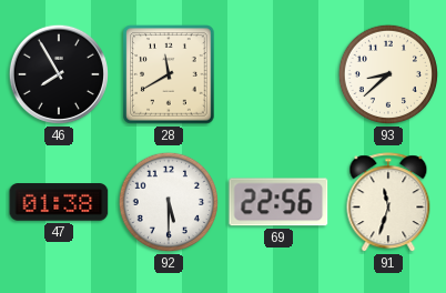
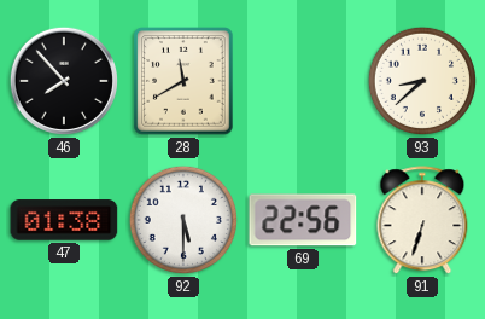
46: 7:55 -> 7:53 (64, 81)
91: 11:33 -> 6:33 (422, 221)
